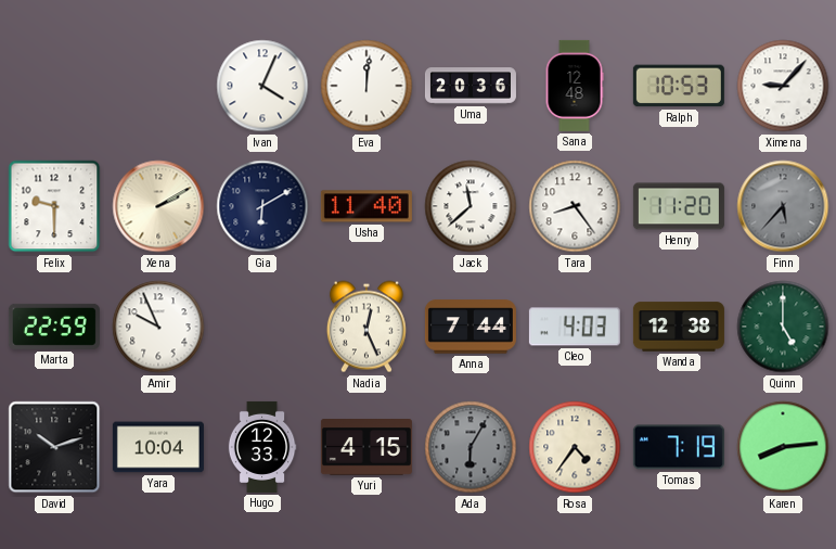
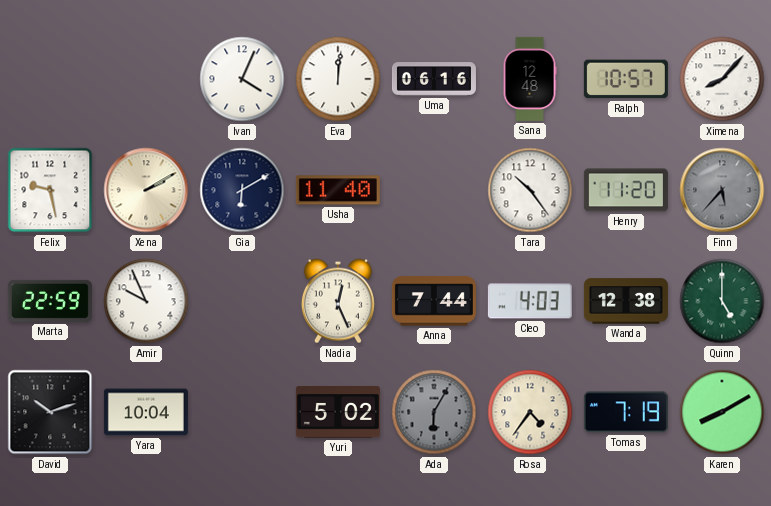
Uma: 20:36 -> 06:16 (434, 79)
Ralph: 10:53 -> 10:57 (626, 79)
Ximena: 9:07 -> 8:07 (722, 79)
Felix: 9:30 -> 9:28 (50, 190)
Jack: 11:38 -> none (471, 206)
Tara: 8:24 -> 10:24 (530, 190)
Hugo: 12:33 -> none (262, 447)
Yuri: 4:15 -> 5:02 (338, 413)
Karen: 8:14 -> 8:10 (722, 412)
